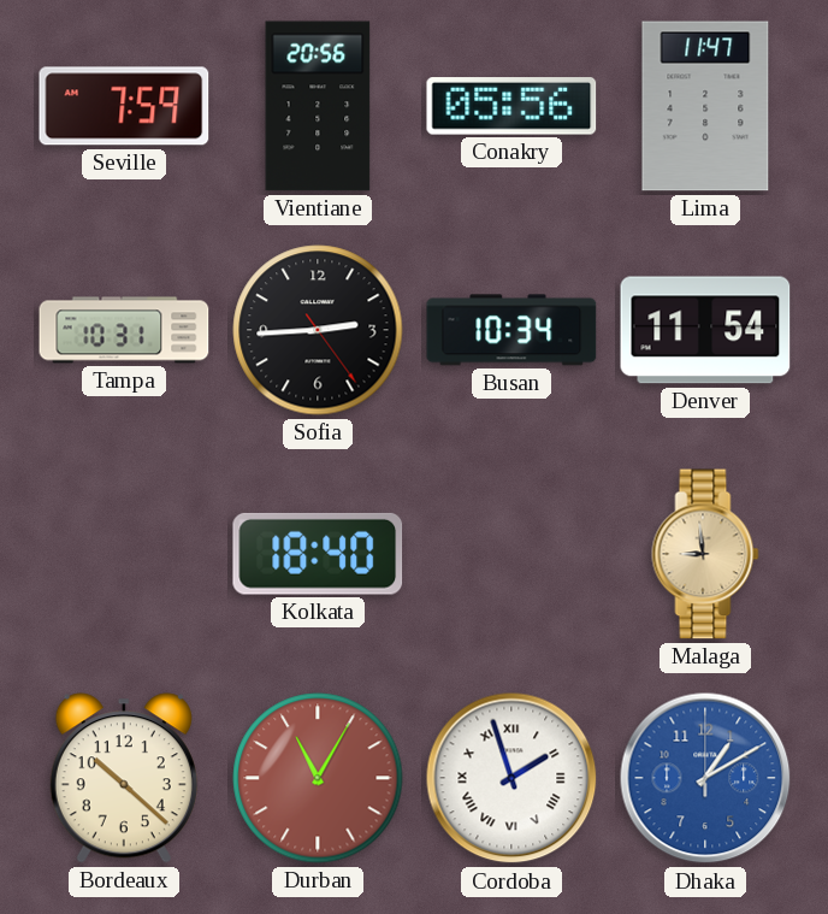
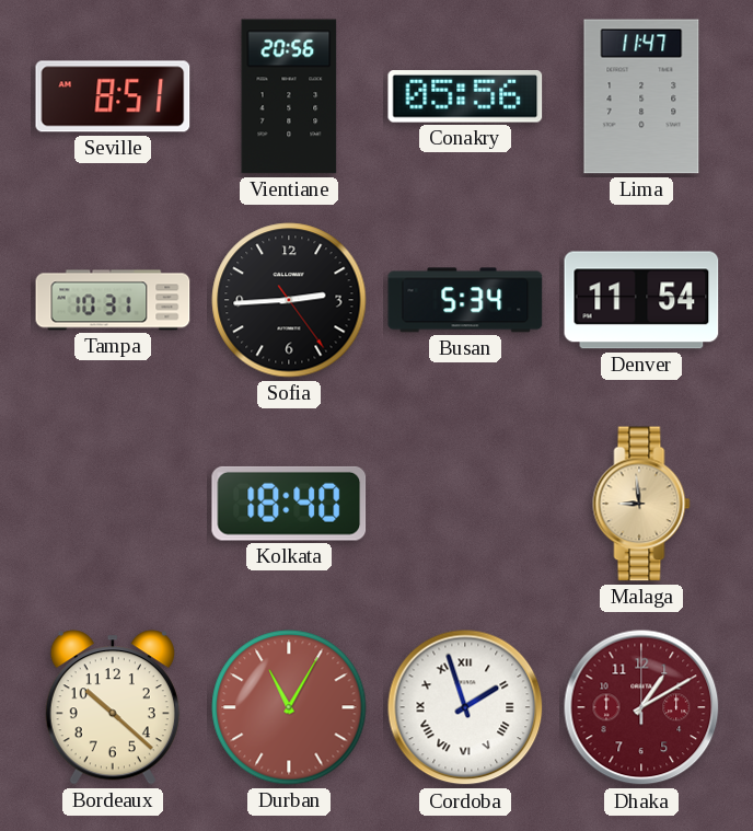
Seville: 7:59 -> 8:51 (113, 96)
Busan: 10:34 -> 5:34 (465, 300)
Dhaka dial: blue -> burgundy (641, 707)
